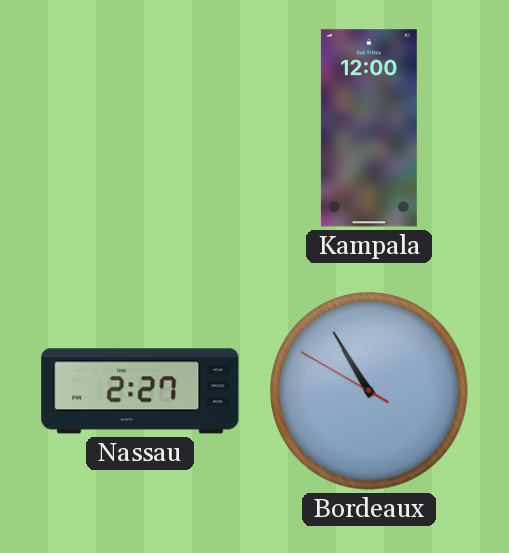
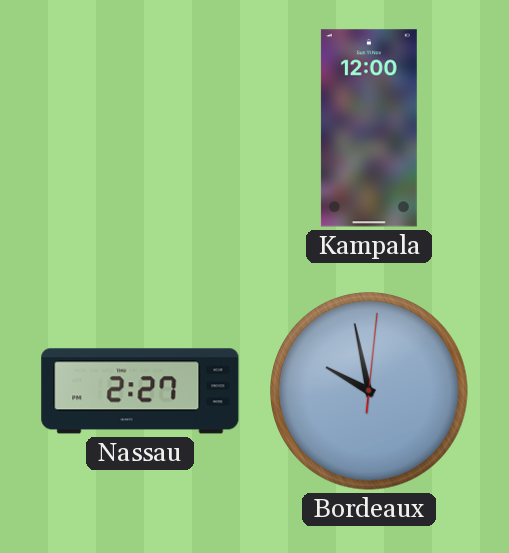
Bordeaux: 10:54 -> 9:58 (369, 391)
